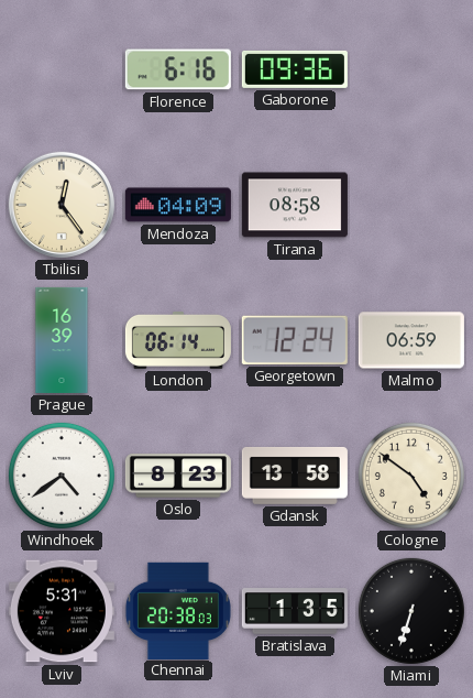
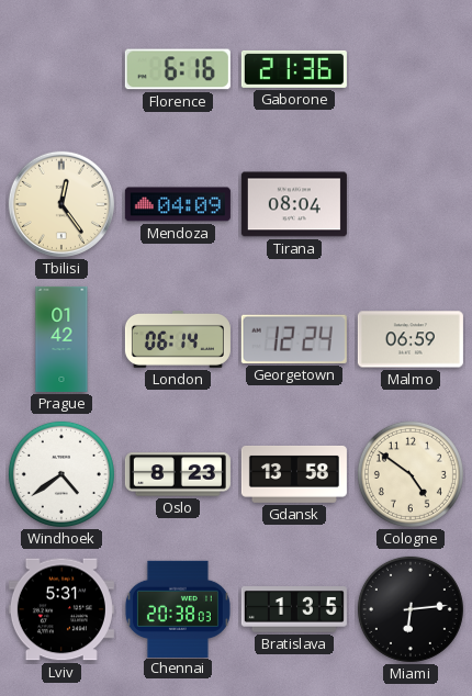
Gaborone: 09:36 -> 21:36 (294, 69)
Tirana: 08:58 -> 08:04 (294, 204)
Prague: 16:39 -> 01:42 (61, 339)
Miami: 6:33 -> 6:14 (411, 609)
